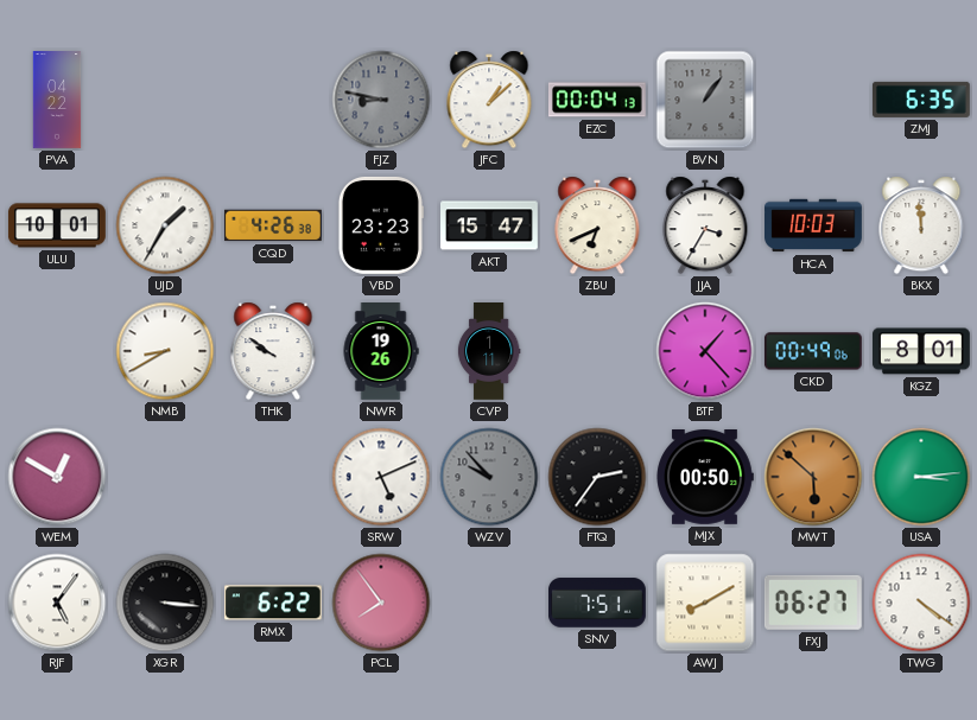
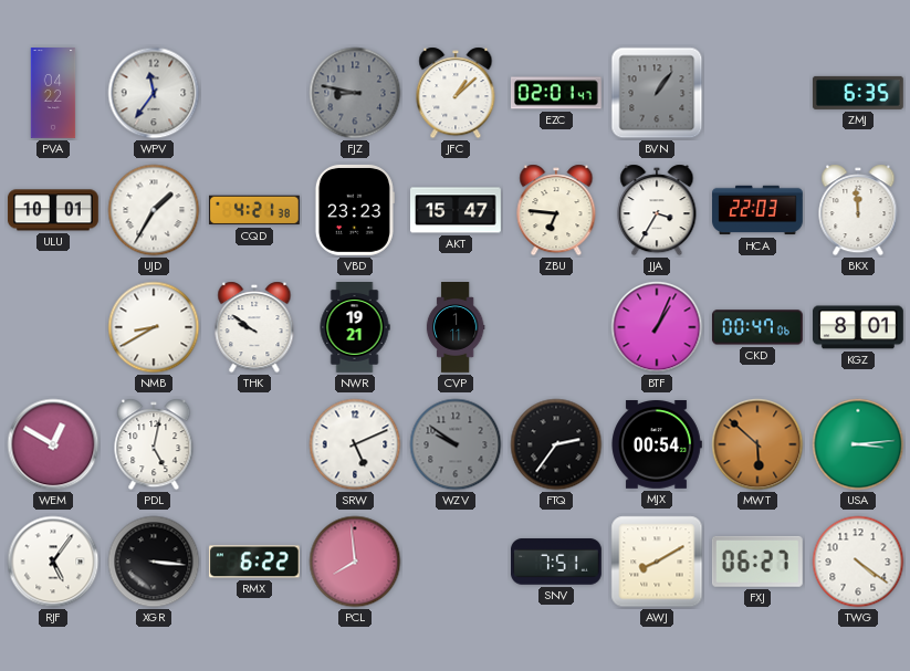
WPV: none -> 11:36 (154, 93)
EZC: 00:04 -> 02:01 (556, 93)
CQD: 4:26 -> 4:21 (254, 210)
ZBU: 6:41 -> 6:46 (556, 210)
HCA: 10:03 -> 22:03 (759, 210)
NWR: 19:26 -> 19:21 (355, 328)
BTF: 1:23 -> 1:04 (657, 327)
CKD: 00:49 -> 00:47 (757, 327)
PDL: none -> 5:02 (154, 444)
WZV: 9:53 -> 9:51 (456, 444)
MJX: 00:50 -> 00:54 (657, 445)
PCL: 7:54 -> 7:59 (355, 562)
